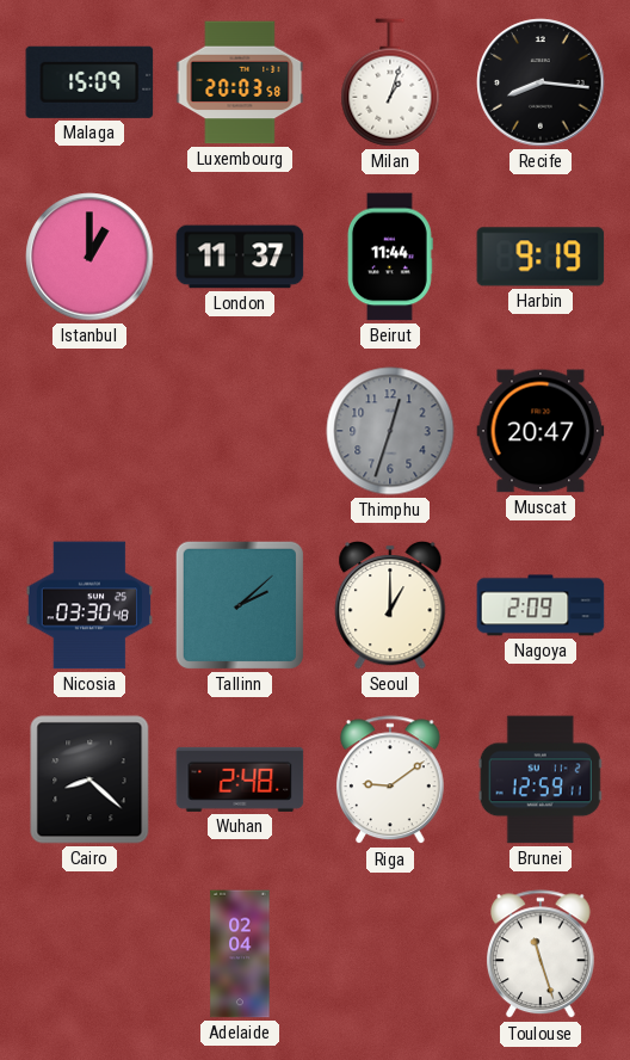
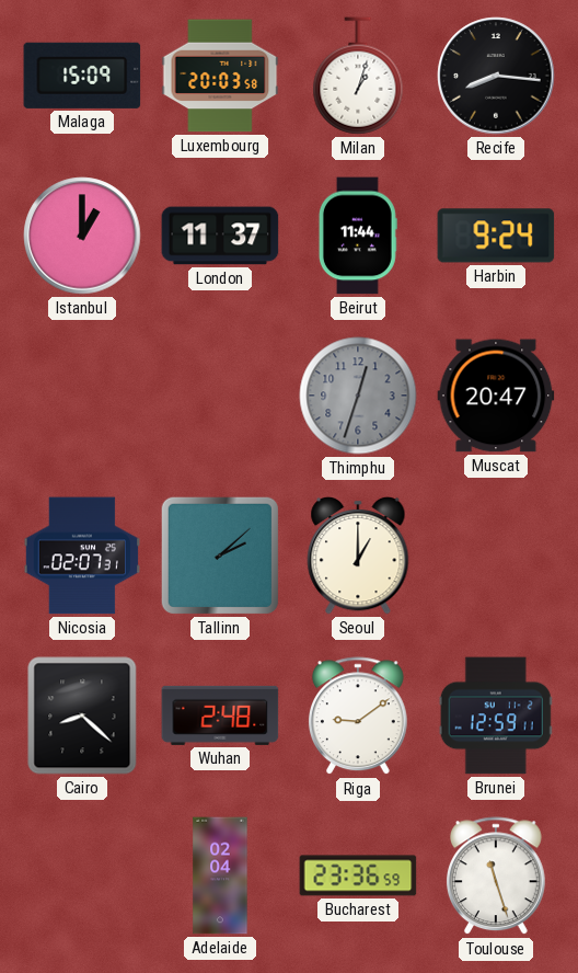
Harbin: 9:19 -> 9:24 (496, 236)
Nicosia: 03:30 -> 02:07 (81, 556)
Nagoya: 2:09 -> none (541, 605)
Bucharest: none -> 23:36 (358, 875)
